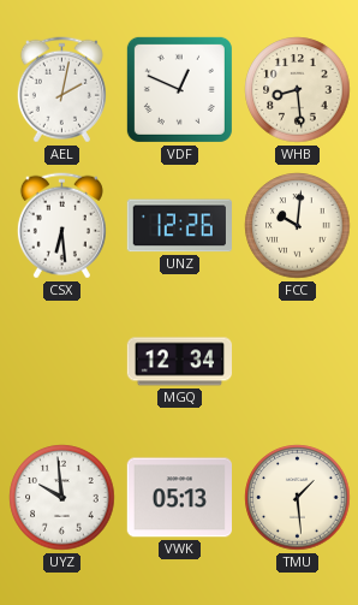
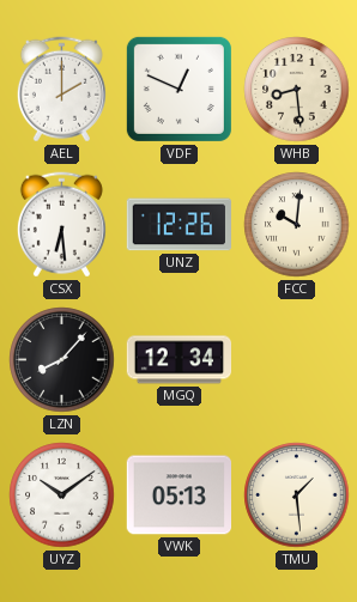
AEL: 2:02 -> 2:00 (61, 90)
LZN: none -> 8:07 (62, 360)
UYZ: 9:59 -> 10:09 (62, 495)
